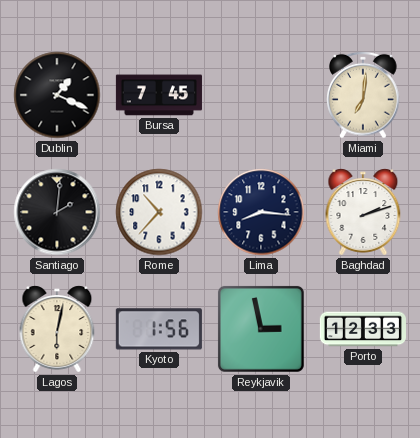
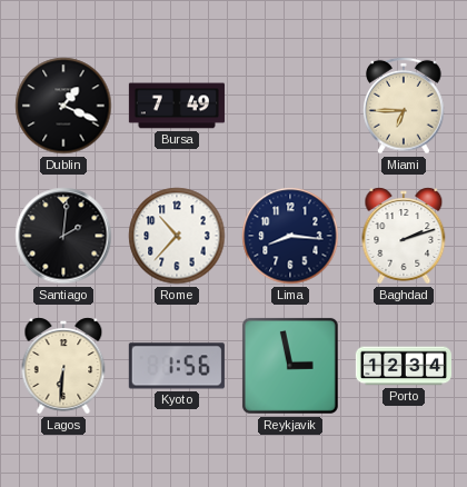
Bursa: 7:45 -> 7:49 (177, 106)
Miami: 7:01 -> 6:45 (405, 106)
Lagos: 6:02 -> 6:31 (63, 366)
Porto: 12:33 -> 12:34 (404, 366)
